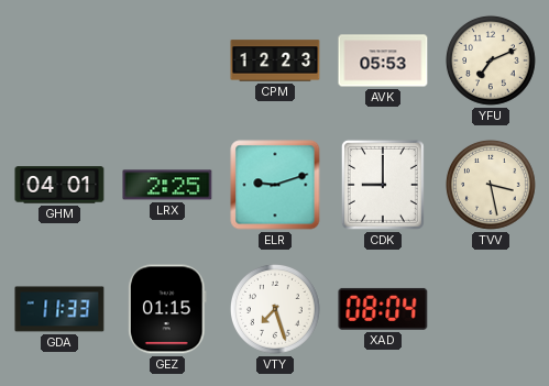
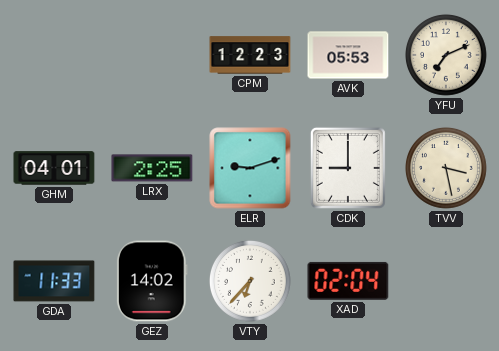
GEZ: 01:15 -> 14:02 (152, 281)
VTY: 7:27 -> 6:37 (251, 281)
XAD: 08:04 -> 02:04 (348, 281)
